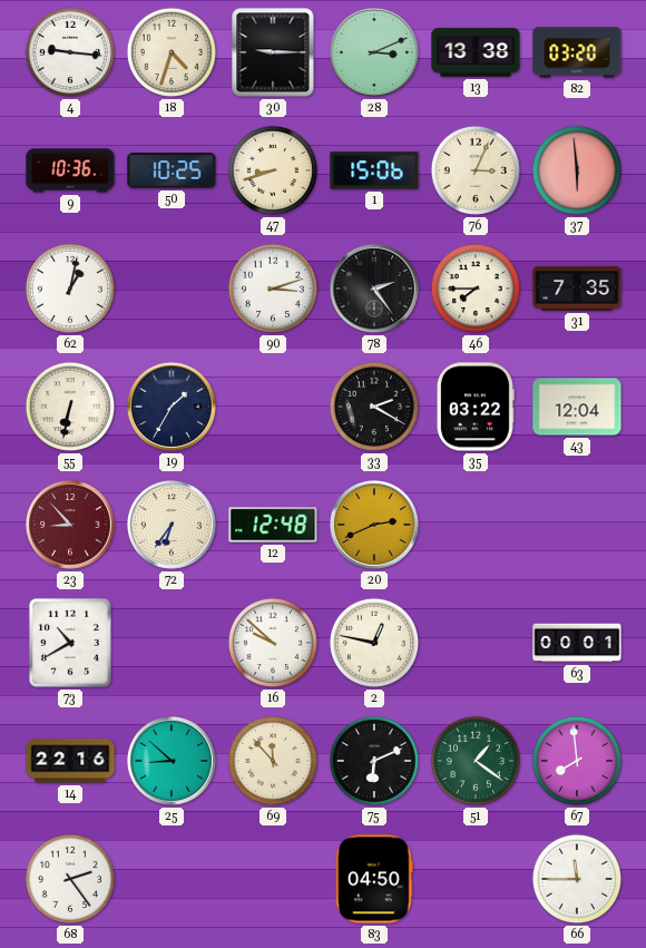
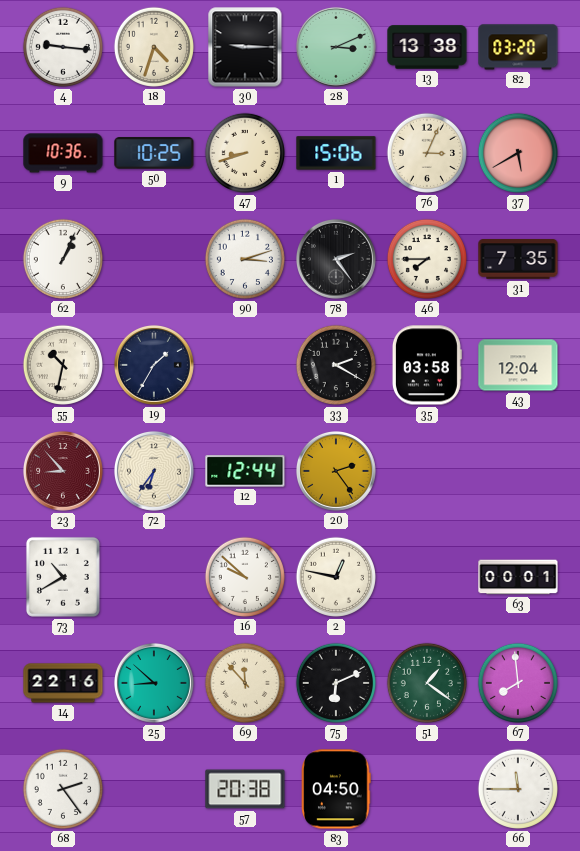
37: 5:59 -> 5:40 (518, 153)
62: 1:02 -> 1:04 (63, 259)
55: 6:32 -> 10:32 (63, 365)
35: 03:22 -> 03:58 (427, 365)
12: 12:48 -> 12:44 (245, 471)
20: 2:41 -> 2:24 (336, 471)
57: none -> 20:38 (245, 789)
